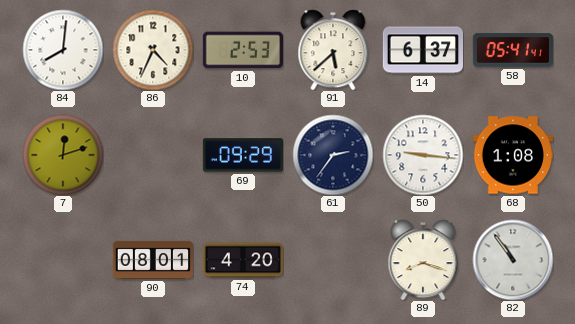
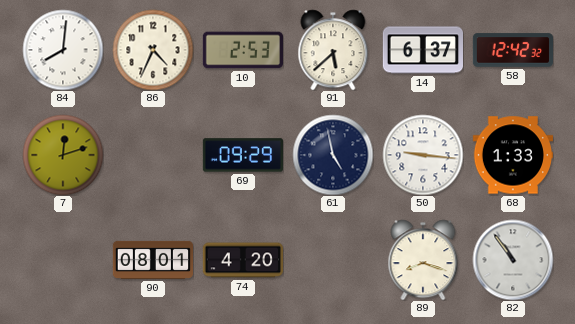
58: 05:41 -> 12:42 (512, 50)
61: 2:36 -> 4:58 (333, 155)
68: 1:08 -> 1:33 (512, 155)
